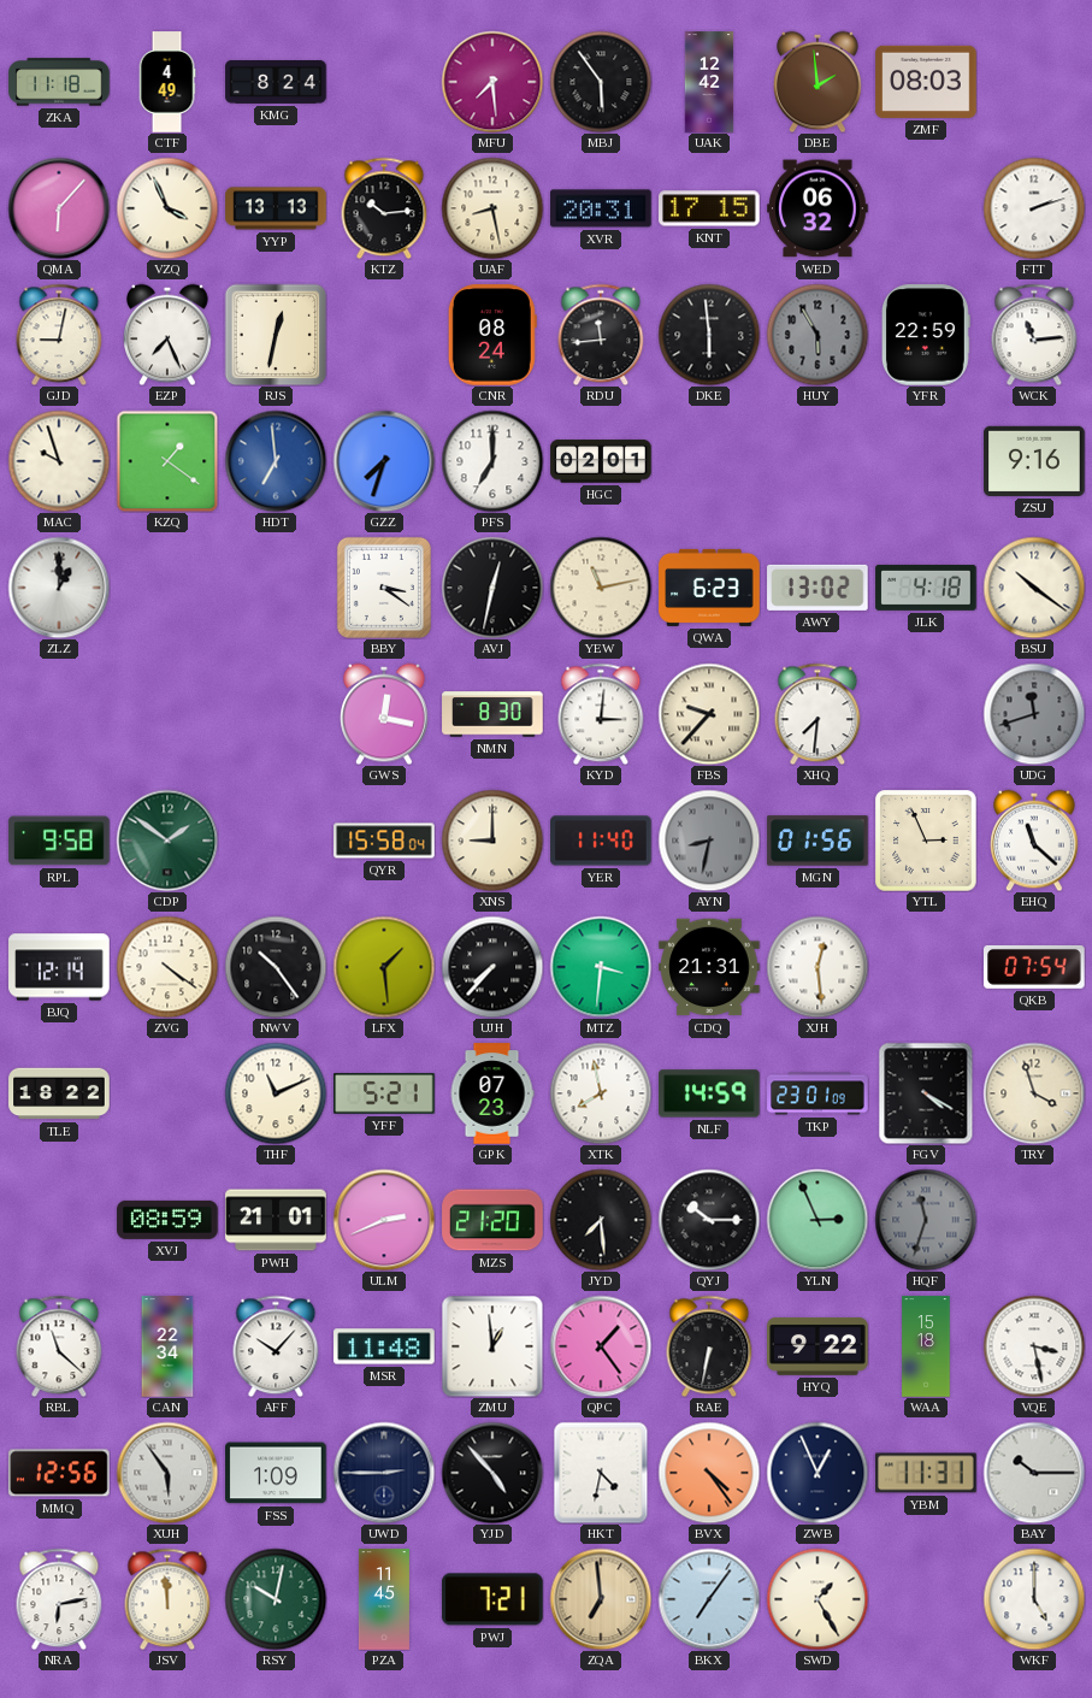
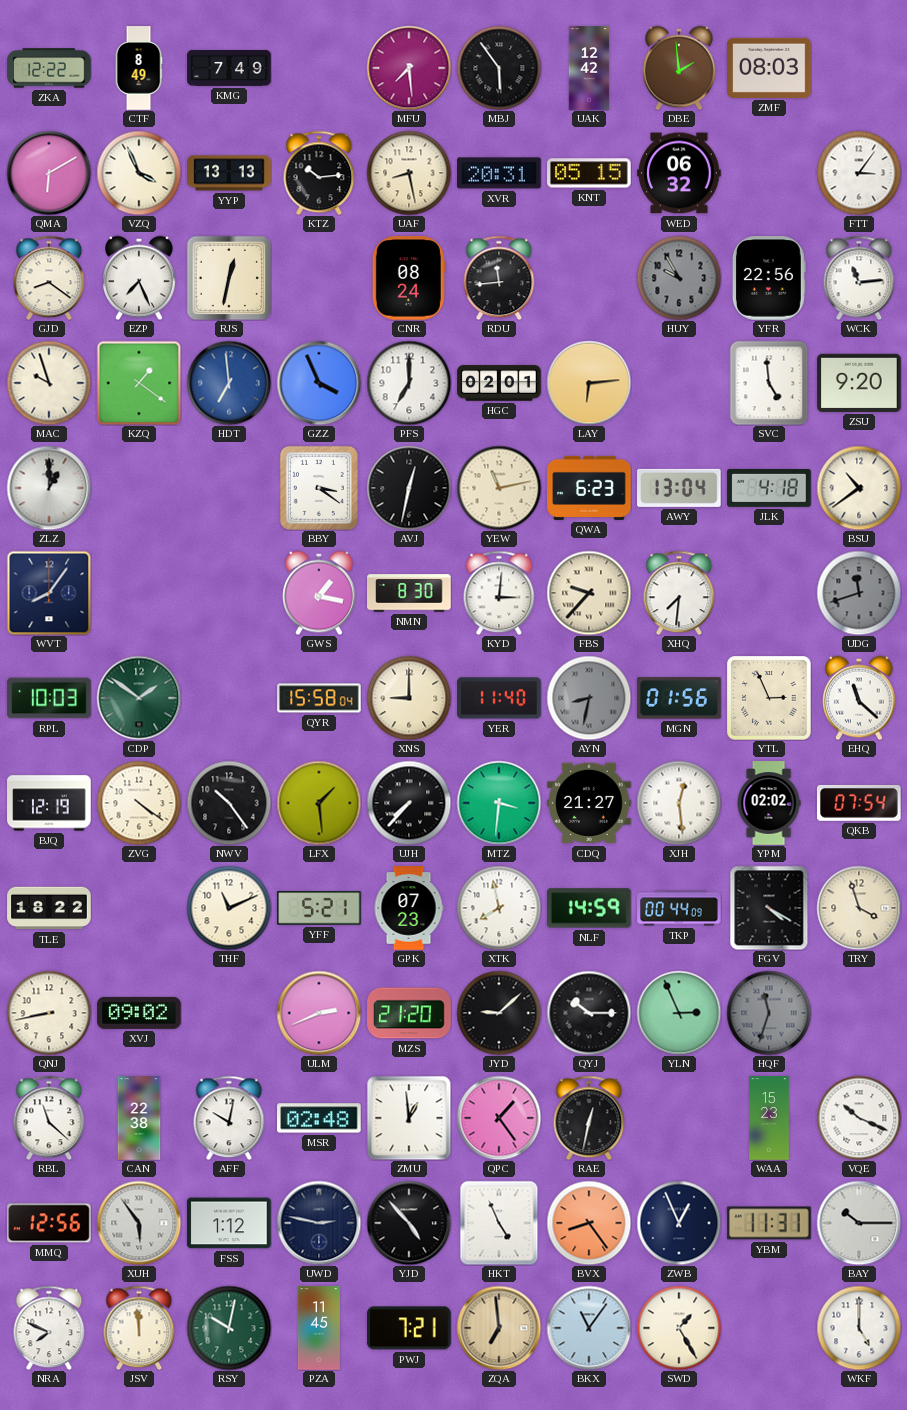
ZKA: 11:18 -> 12:22 (49, 68)
CTF: 4:49 -> 8:49 (139, 68)
KMG: 8:24 -> 7:49 (229, 69)
QMA: 6:07 -> 6:10 (49, 173)
KNT: 17:15 -> 05:15 (589, 173)
FTT: 2:12 -> 3:06 (859, 173)
GJD: 9:02 -> 8:21 (49, 278)
DKE: 5:59 -> none (709, 335)
HUY: 5:55 -> 9:55 (679, 278)
YFR: 22:59 -> 22:56 (769, 278)
GZZ: 7:33 -> 3:56 (319, 383)
LAY: none -> 6:14 (589, 383)
SVC: none -> 4:59 (769, 383)
ZSU: 9:16 -> 9:20 (859, 383)
AWY: 13:02 -> 13:04 (679, 488)
BSU: 10:21 -> 10:39 (859, 488)
WVT: none -> 8:06 (49, 593)
GWS: 12:17 -> 1:17 (319, 593)
RPL: 9:58 -> 10:03 (49, 698)
BJQ: 12:14 -> 12:19 (49, 803)
CDQ: 21:31 -> 21:27 (589, 803)
YPM: none -> 02:02 (769, 803)
TKP: 23:01 -> 00:44 (679, 908)
QNJ: none -> 8:43 (49, 1013)
XVJ: 08:59 -> 09:02 (139, 1013)
PWH: 21:01 -> none (276, 1220)
JYD: 7:29 -> 9:08 (499, 1013)
CAN: 22:34 -> 22:38 (139, 1118)
AFF: 10:07 -> 10:02 (229, 1118)
MSR: 11:48 -> 02:48 (319, 1118)
RAE: 6:32 -> 12:32 (589, 1118)
HYQ: 9:22 -> none (817, 1346)
WAA: 15:18 -> 15:23 (769, 1118)
VQE: 3:28 -> 10:19 (859, 1118)
FSS: 1:09 -> 1:12 (229, 1223)
UWD: 2:45 -> 2:47 (319, 1223)
HKT: 4:32 -> 4:56 (499, 1223)
BVX: 4:24 -> 8:24 (589, 1223)
NRA: 6:13 -> 7:49 (49, 1328)
BKX: 7:06 -> 11:06 (589, 1328)
